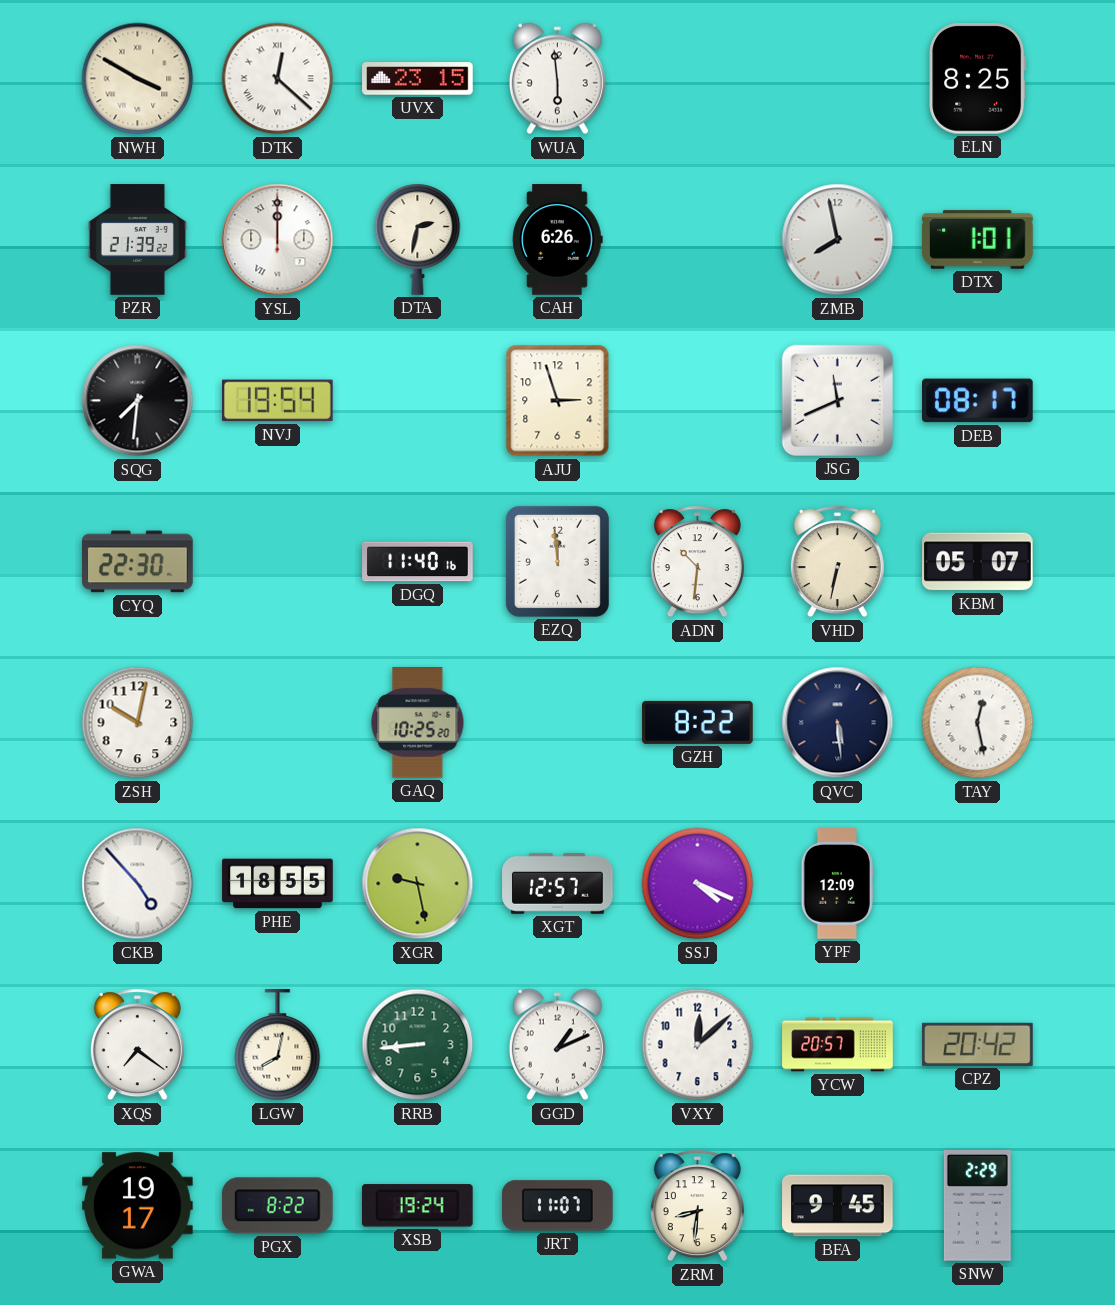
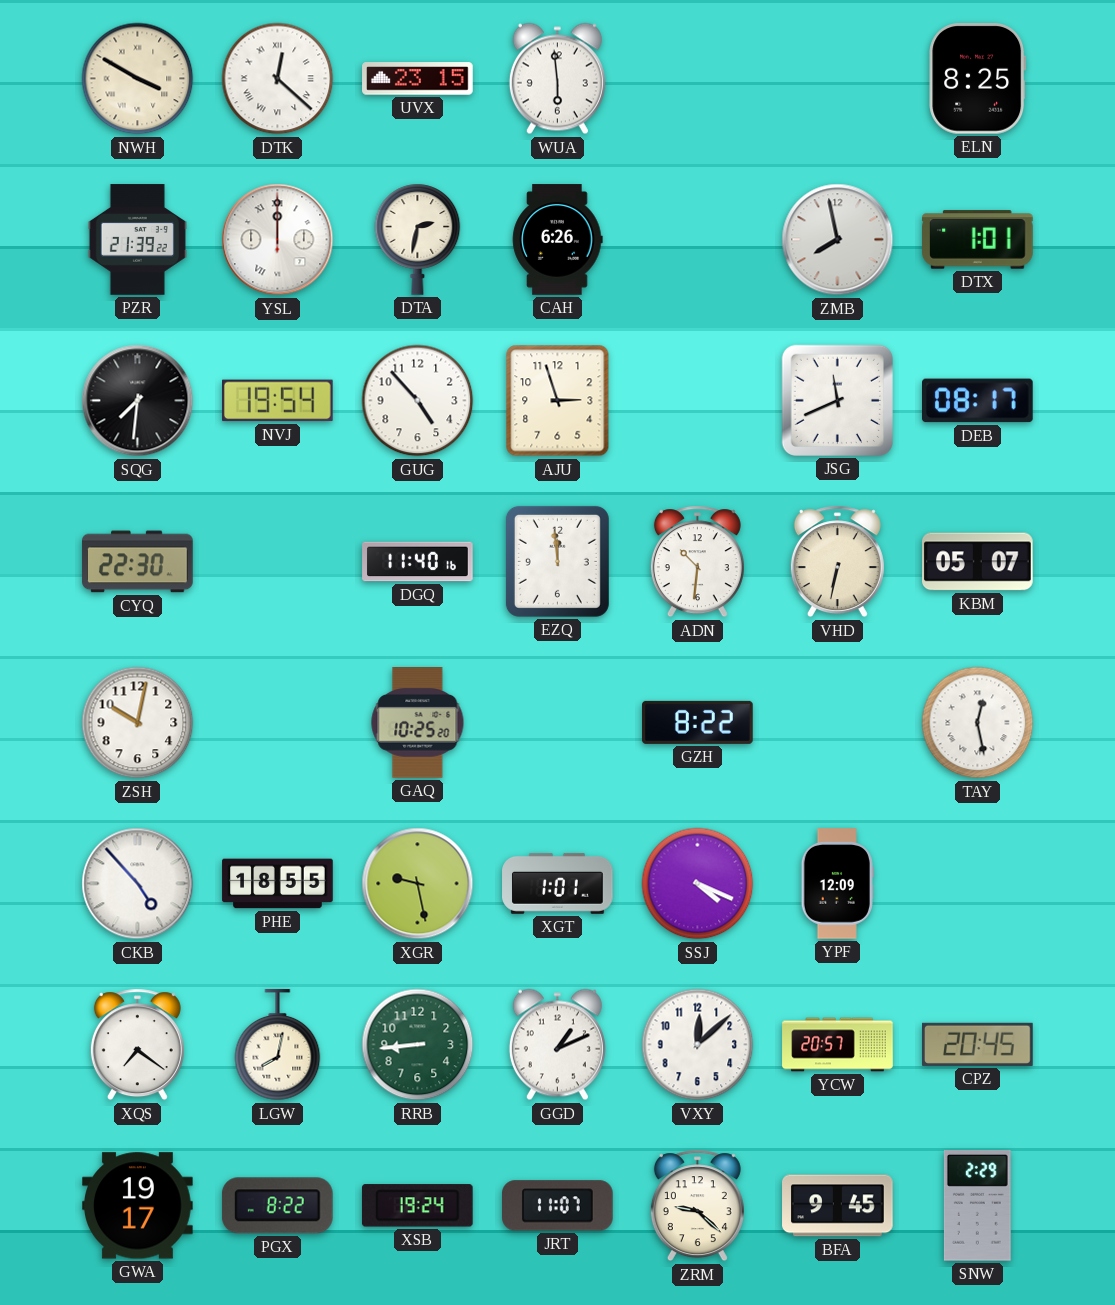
GUG: none -> 4:53 (418, 401)
QVC: 5:29 -> none (838, 723)
XGT: 12:57 -> 1:01 (558, 883)
CPZ: 20:42 -> 20:45 (978, 1044)
ZRM: 8:31 -> 9:22 (697, 1206)
